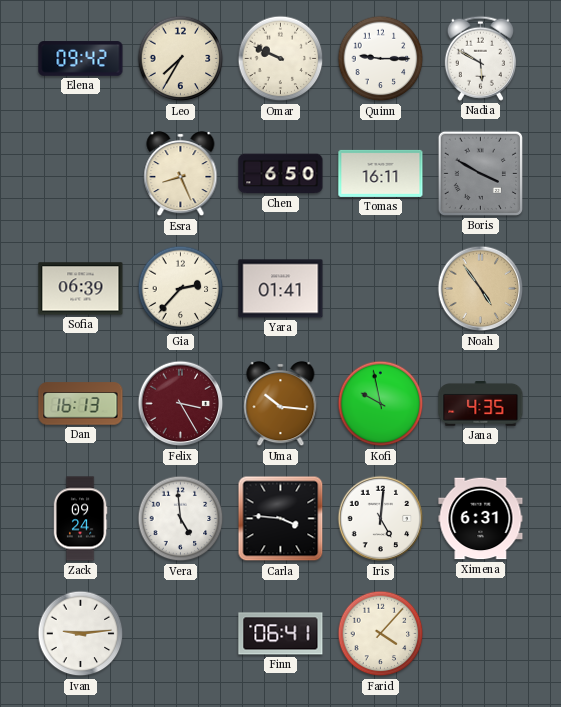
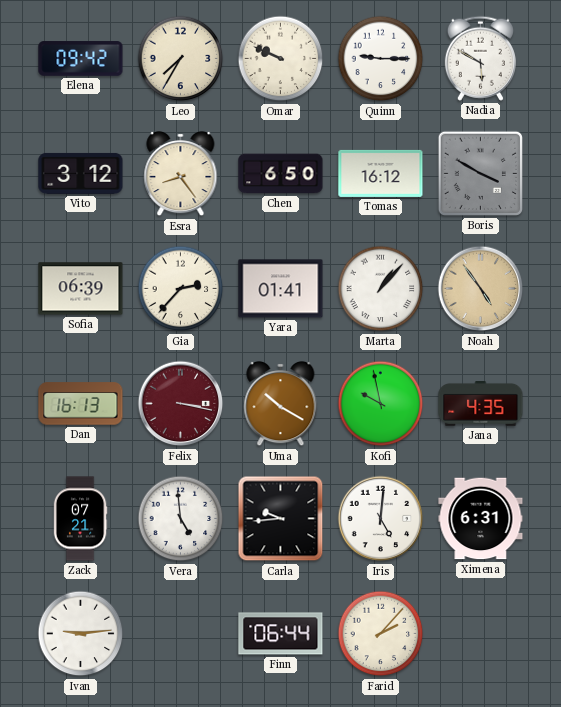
Vito: none -> 3:12 (81, 173)
Esra: 8:26 -> 8:24 (181, 174)
Tomas: 16:11 -> 16:12 (381, 173)
Marta: none -> 1:07 (381, 289)
Felix: 3:25 -> 3:17 (181, 404)
Uma: 10:16 -> 10:20 (281, 404)
Zack: 09:24 -> 07:21 (80, 519)
Carla: 3:46 -> 9:44 (281, 519)
Finn: 06:41 -> 06:44 (281, 634)
Farid: 4:07 -> 2:07 (381, 634)
